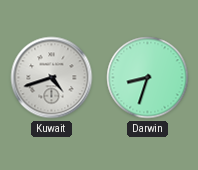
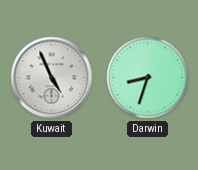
Kuwait: 4:42 -> 4:56 (52, 78)
